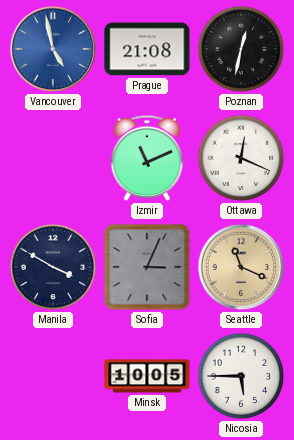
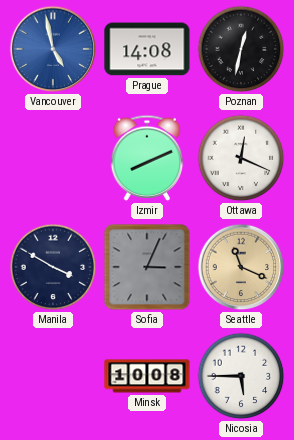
Prague: 21:08 -> 14:08 (147, 49)
Izmir: 11:11 -> 8:11 (147, 158)
Minsk: 10:05 -> 10:08 (147, 376)
